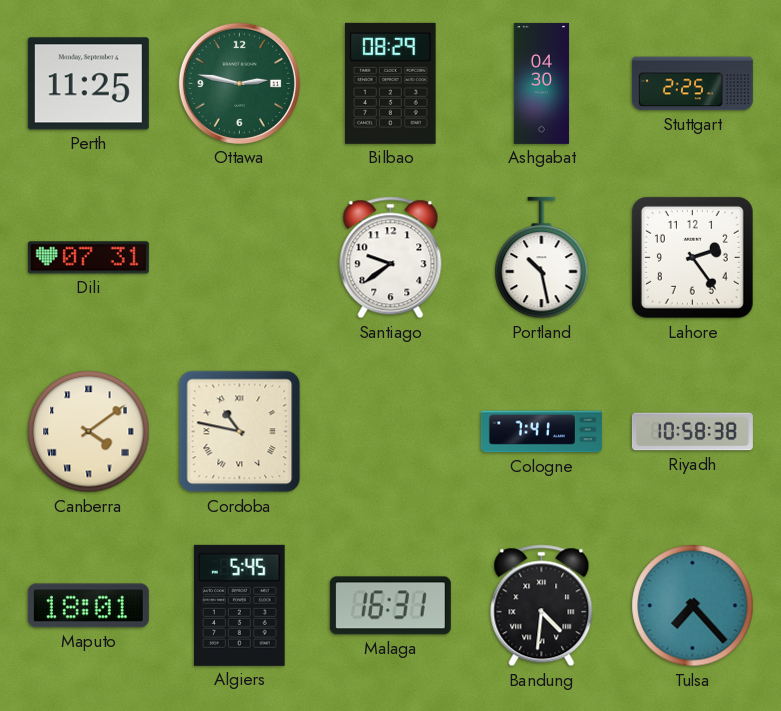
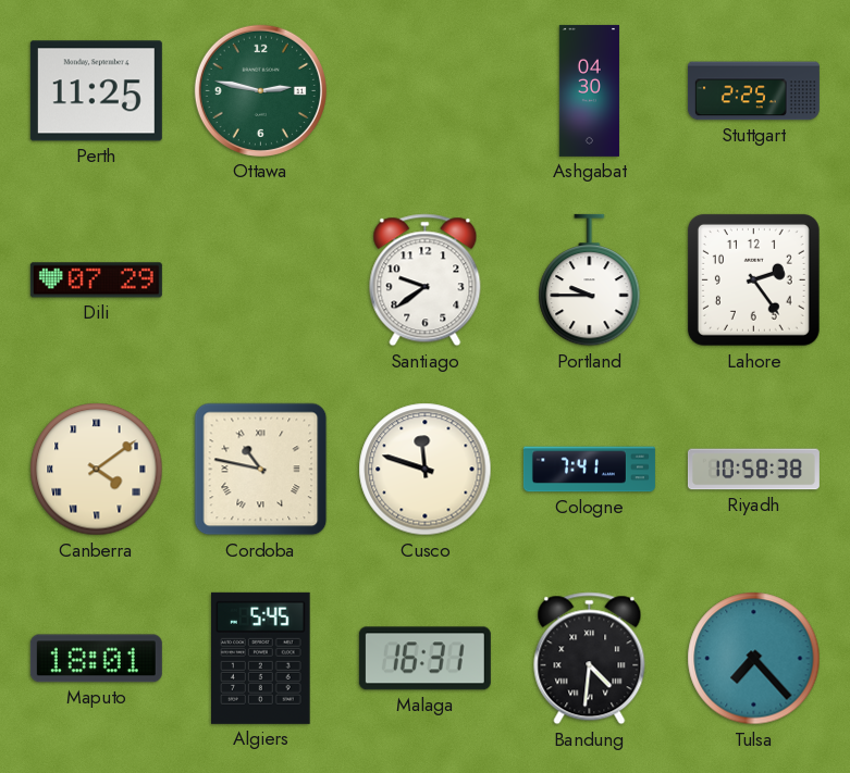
Bilbao: 08:29 -> none (391, 83)
Dili: 07:31 -> 07:29 (96, 280)
Portland: 10:28 -> 9:45 (590, 280)
Cusco: none -> 11:48 (426, 470)
